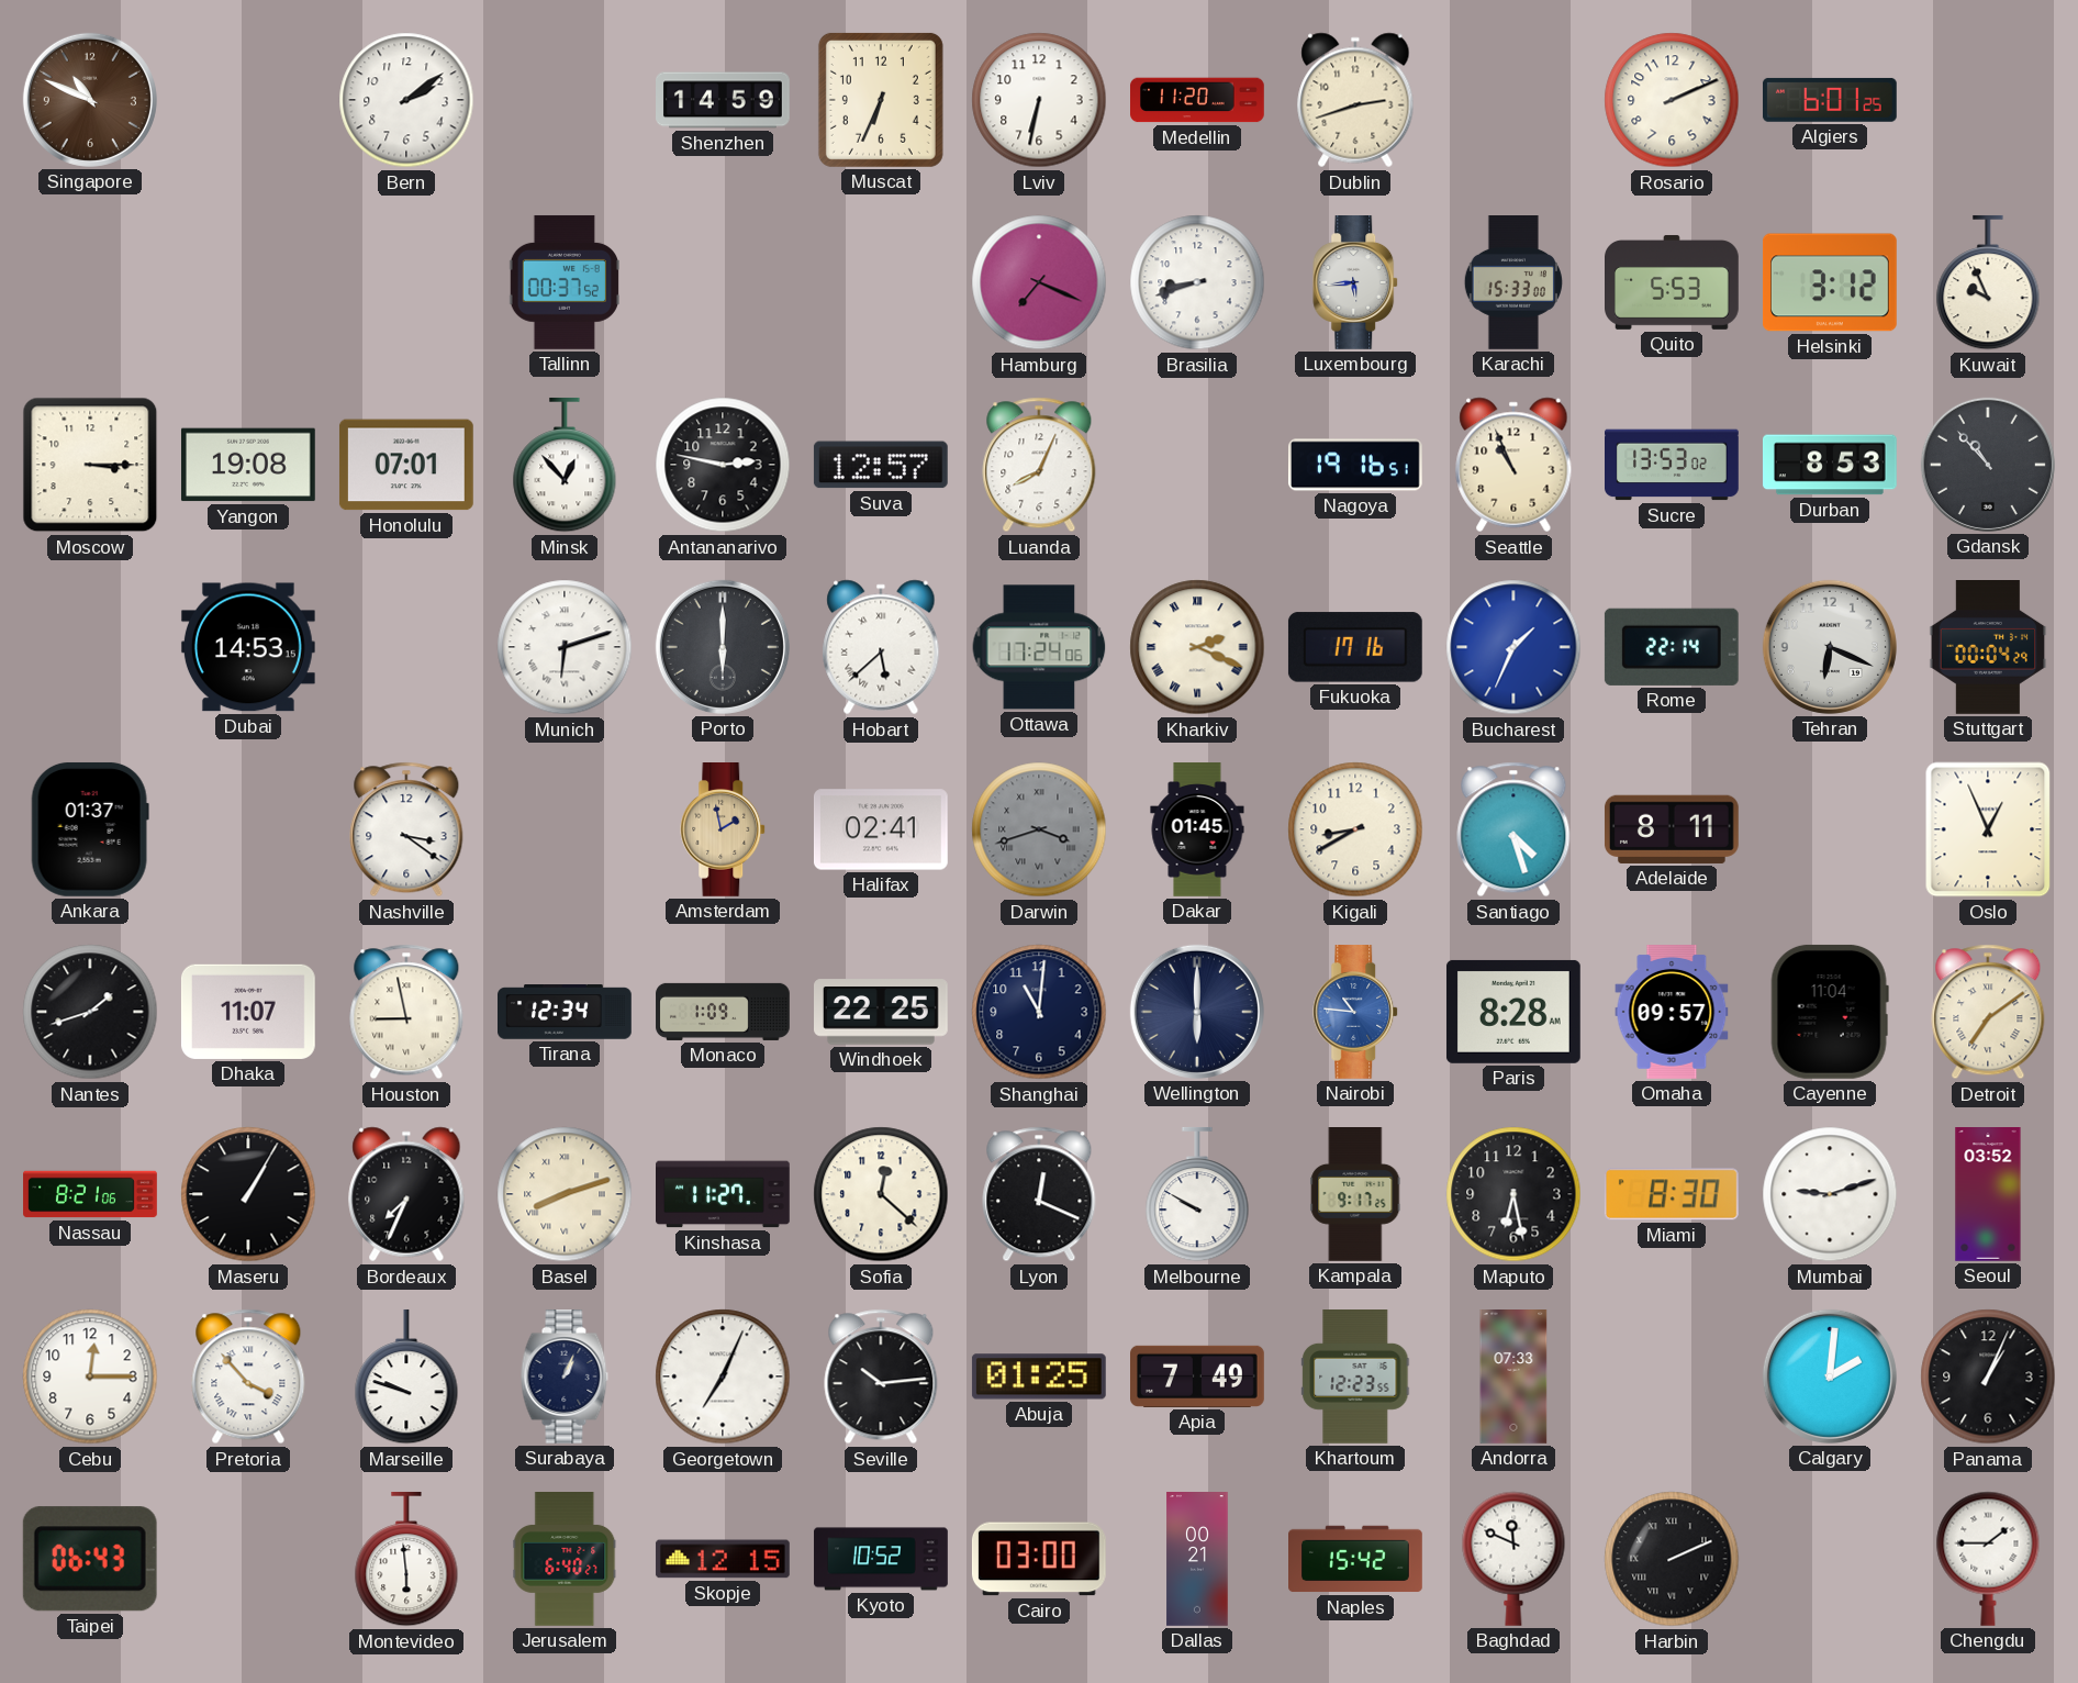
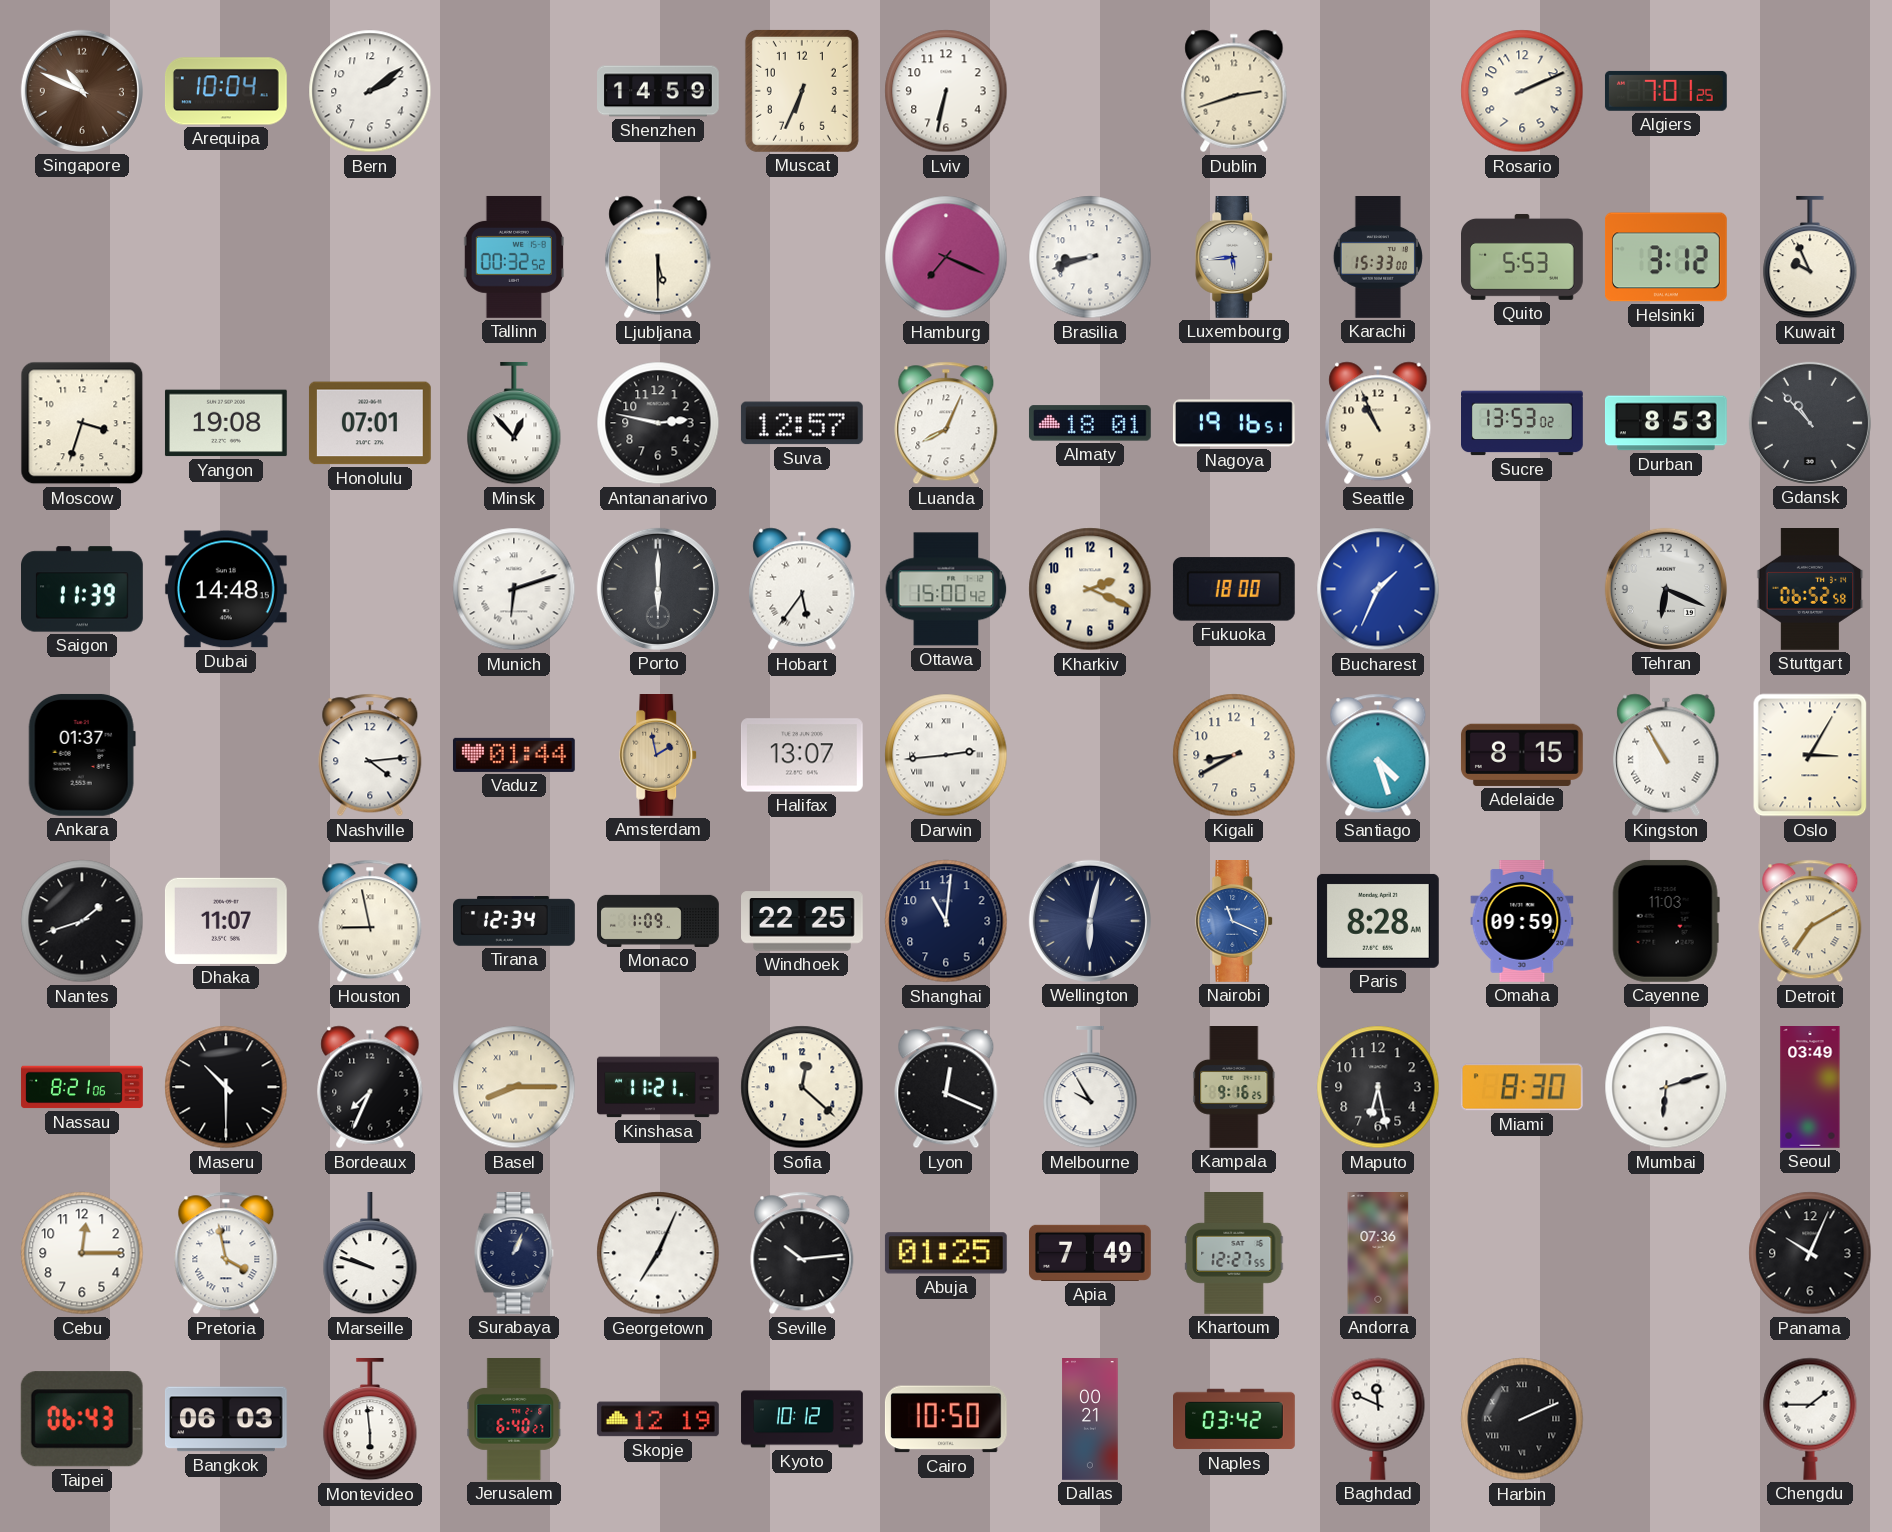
Arequipa: none -> 10:04 (226, 91)
Medellin: 11:20 -> none (1198, 100)
Algiers: 6:01 -> 7:01 (1666, 91)
Tallinn: 00:37 -> 00:32 (514, 257)
Ljubljana: none -> 5:30 (658, 257)
Moscow: 3:15 -> 3:33 (82, 423)
Almaty: none -> 18:01 (1090, 423)
Saigon: none -> 11:39 (83, 589)
Dubai: 14:53 -> 14:48 (226, 589)
Hobart: 5:38 -> 5:36 (802, 589)
Ottawa: 17:24 -> 15:00 (946, 589)
Kharkiv numerals: Roman -> Arabic (1090, 589)
Fukuoka: 17:16 -> 18:00 (1234, 589)
Rome: 22:14 -> none (1672, 647)
Stuttgart: 00:04 -> 06:52 (1810, 590)
Nashville: 3:21 -> 4:14 (370, 755)
Vaduz: none -> 01:44 (514, 755)
Halifax: 02:41 -> 13:07 (802, 755)
Darwin: 3:42 -> 2:44 (946, 755)
Darwin dial: grey -> white (946, 755)
Dakar: 01:45 -> none (1197, 829)
Adelaide: 8:11 -> 8:15 (1522, 755)
Kingston: none -> 10:55 (1666, 755)
Oslo: 12:56 -> 3:05 (1810, 755)
Wellington: 6:00 -> 6:02 (1090, 921)
Nairobi: 10:46 -> 11:19 (1235, 922)
Omaha: 09:57 -> 09:59 (1522, 922)
Cayenne: 11:04 -> 11:03 (1666, 921)
Detroit: 7:09 -> 7:10 (1810, 921)
Maseru: 1:05 -> 10:30 (226, 1087)
Basel: 8:12 -> 8:15 (514, 1087)
Kinshasa: 11:27 -> 11:21 (659, 1087)
Melbourne: 9:50 -> 9:55 (1090, 1087)
Kampala: 9:17 -> 9:16 (1234, 1088)
Mumbai: 9:12 -> 6:12 (1666, 1087)
Seoul: 03:52 -> 03:49 (1810, 1088)
Pretoria: 3:53 -> 3:58 (226, 1253)
Khartoum: 12:23 -> 12:27 (1234, 1254)
Andorra: 07:33 -> 07:36 (1378, 1254)
Calgary: 2:01 -> none (1830, 1377)
Panama: 1:04 -> 10:04 (1810, 1253)
Bangkok: none -> 06:03 (226, 1419)
Skopje: 12:15 -> 12:19 (658, 1419)
Kyoto: 10:52 -> 10:12 (802, 1419)
Cairo: 03:00 -> 10:50 (946, 1419)
Naples: 15:42 -> 03:42 (1235, 1419)
